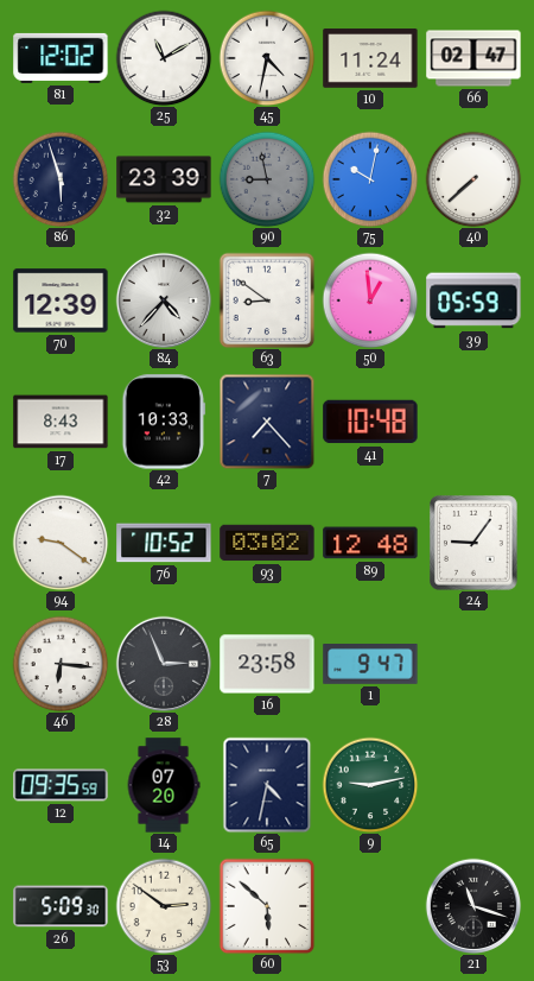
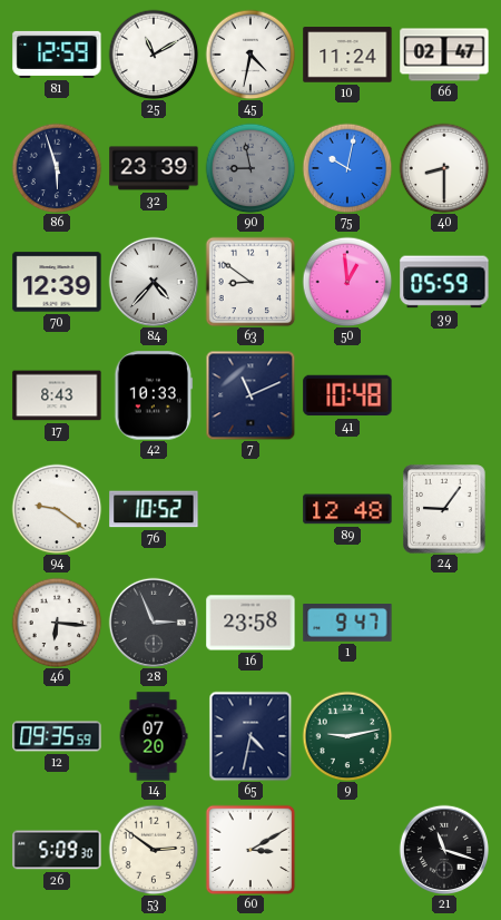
81: 12:02 -> 12:59 (57, 55)
40: 7:38 -> 8:30 (444, 168)
7: 7:23 -> 11:11 (250, 395)
93: 03:02 -> none (267, 543)
60: 5:52 -> 3:10 (250, 850)
